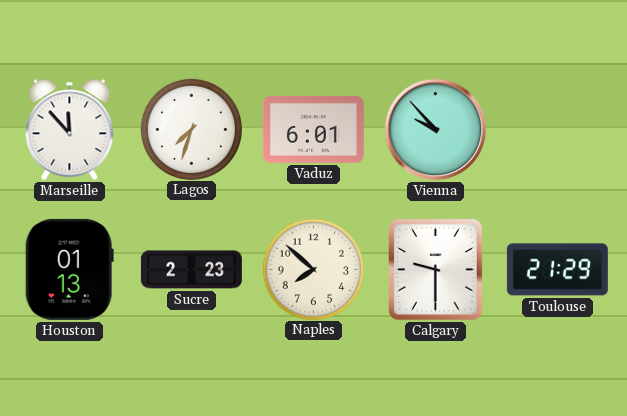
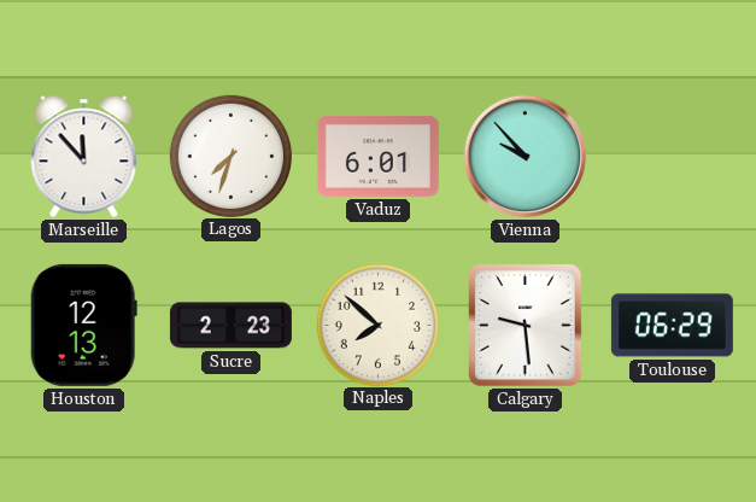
Houston: 01:13 -> 12:13 (83, 325)
Calgary: 9:30 -> 9:29 (526, 326)
Toulouse: 21:29 -> 06:29 (672, 326)
